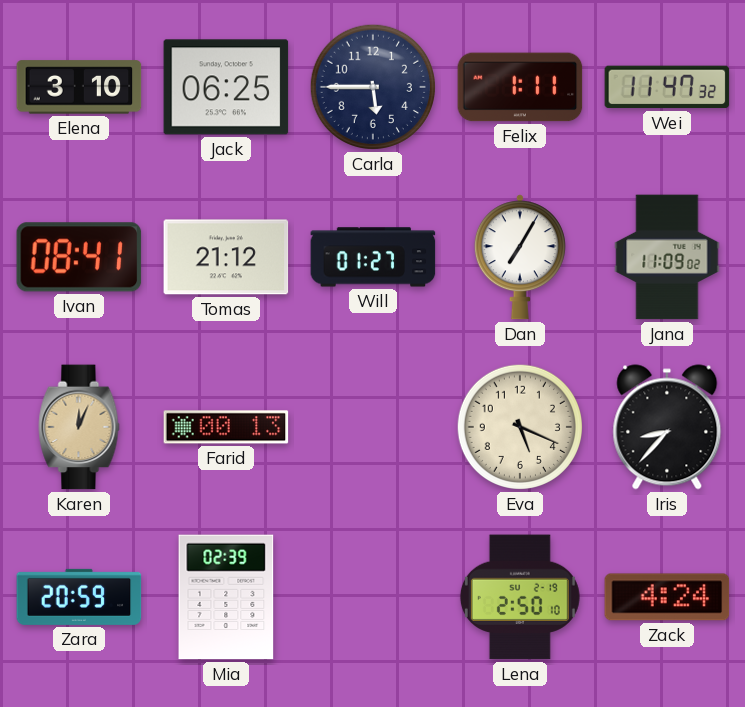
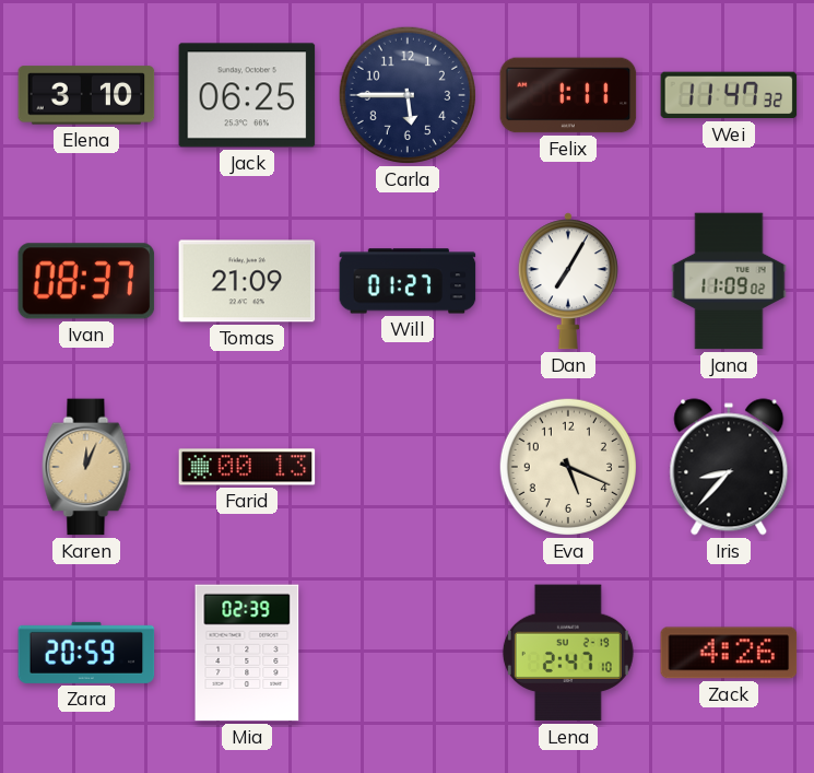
Ivan: 08:41 -> 08:37 (86, 281)
Tomas: 21:12 -> 21:09 (247, 281)
Lena: 2:50 -> 2:47 (568, 653)
Zack: 4:24 -> 4:26 (729, 653)
